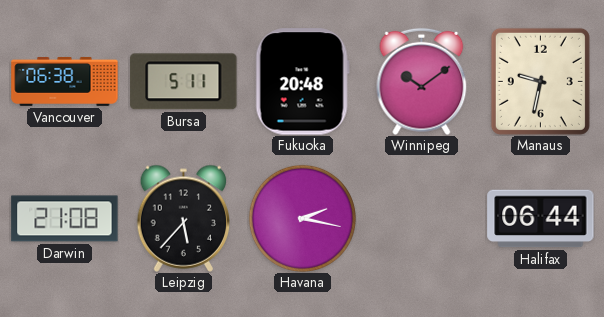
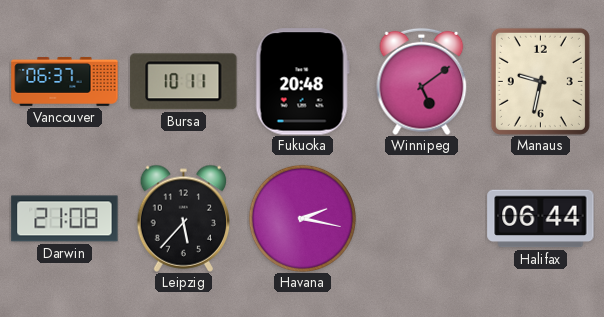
Vancouver: 06:38 -> 06:37 (65, 81)
Bursa: 5:11 -> 10:11 (184, 82)
Winnipeg: 10:09 -> 5:09 (422, 81)
